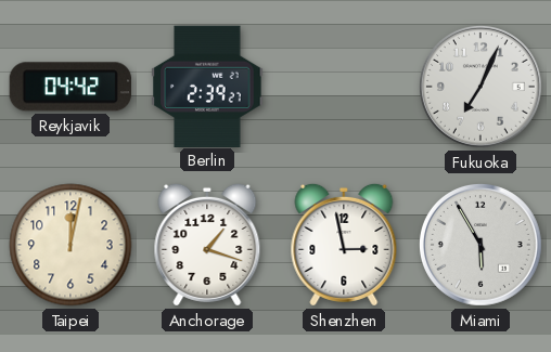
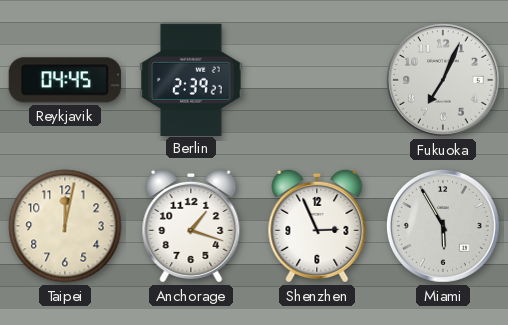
Reykjavik: 04:42 -> 04:45 (65, 80)
Shenzhen: 2:58 -> 2:56 (317, 226)
